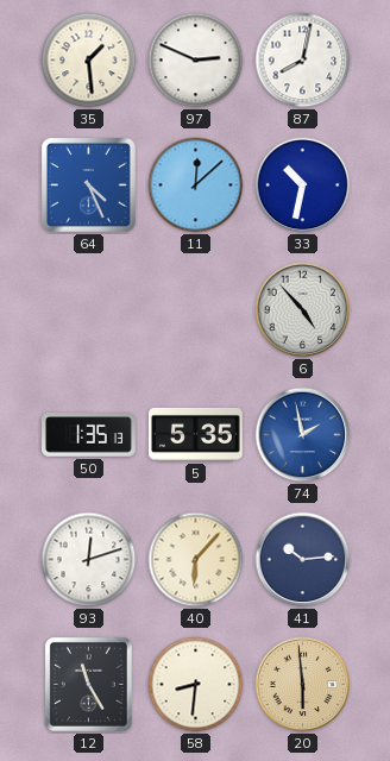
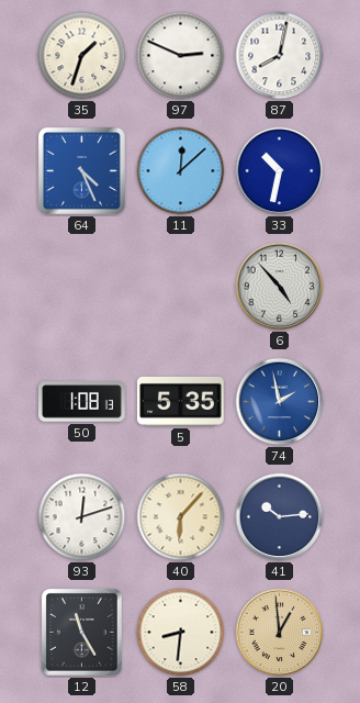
35: 1:29 -> 1:33 (82, 56)
50: 1:35 -> 1:08 (82, 402)
20: 5:59 -> 12:59 (280, 633)
